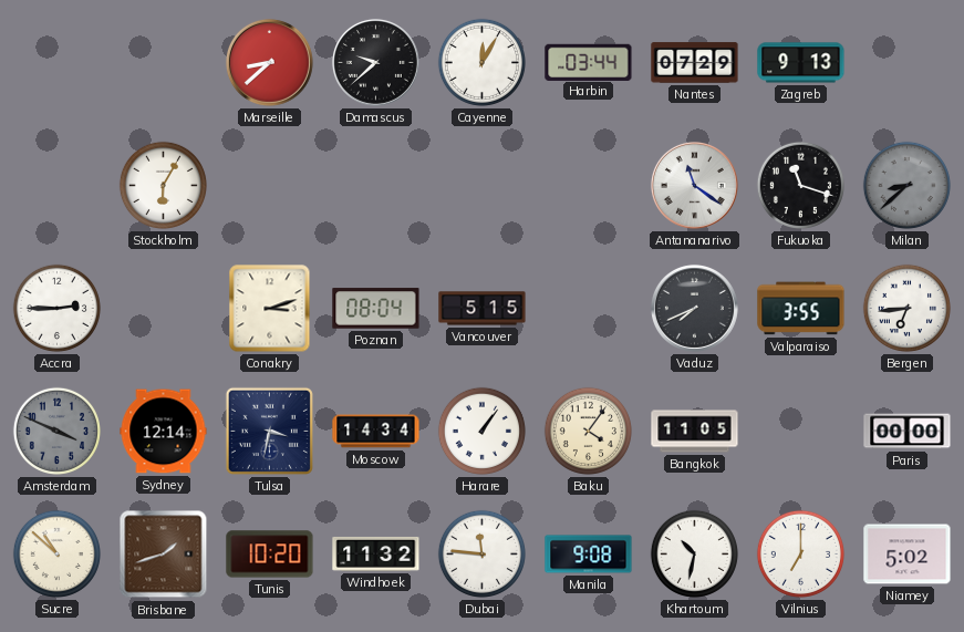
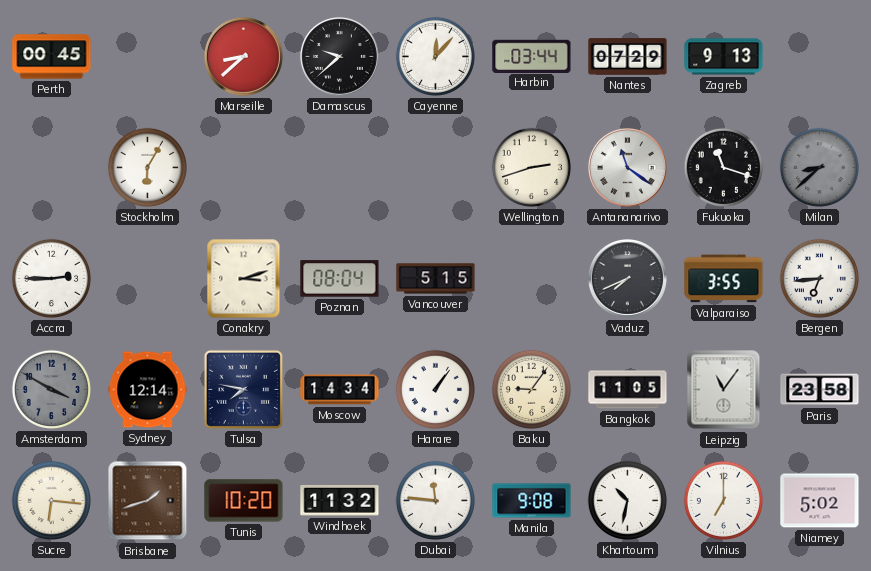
Perth: none -> 00:45 (52, 57)
Cayenne: 12:05 -> 12:07 (435, 56)
Wellington: none -> 2:42 (531, 167)
Amsterdam: 3:49 -> 3:50 (51, 389)
Tulsa: 3:32 -> 7:47 (243, 389)
Baku: 4:06 -> 9:06 (531, 389)
Leipzig: none -> 11:06 (724, 390)
Paris: 00:00 -> 23:58 (820, 390)
Sucre: 10:52 -> 6:16 (51, 500)
